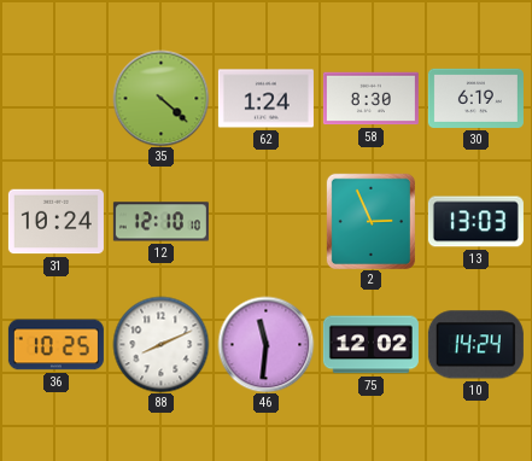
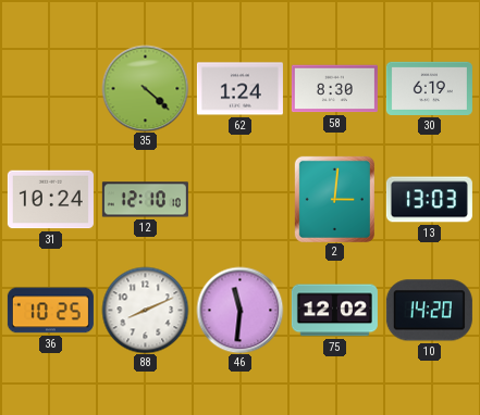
2: 2:56 -> 3:01 (334, 199)
10: 14:24 -> 14:20 (429, 311)
